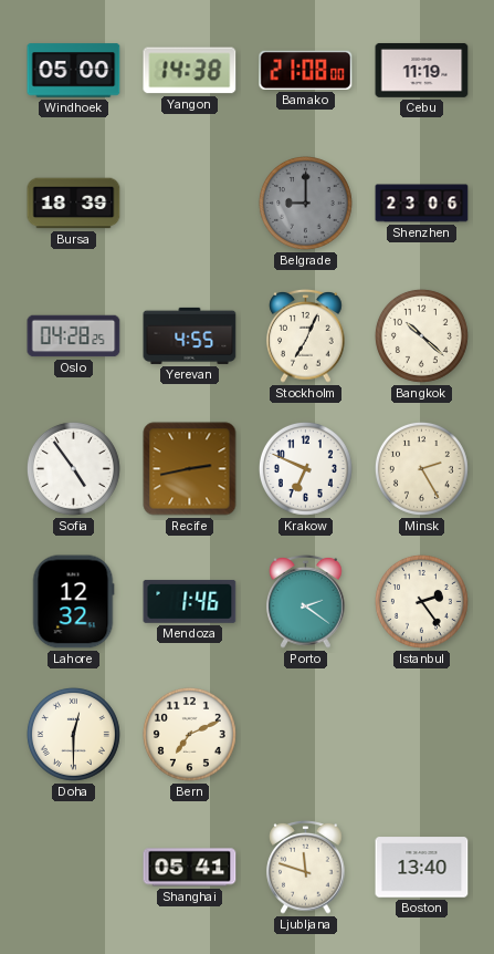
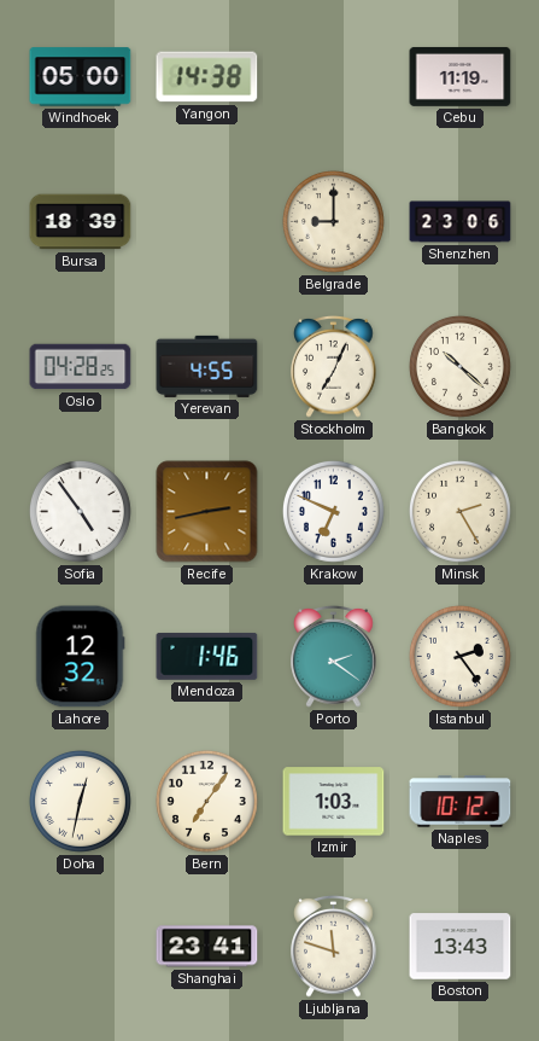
Bamako: 21:08 -> none (306, 70)
Belgrade dial: grey -> cream (333, 221)
Doha: 12:30 -> 12:32 (80, 801)
Bern: 7:11 -> 7:06 (206, 801)
Izmir: none -> 1:03 (334, 802)
Naples: none -> 10:12 (461, 802)
Shanghai: 05:41 -> 23:41 (207, 947)
Boston: 13:40 -> 13:43 (461, 947)
